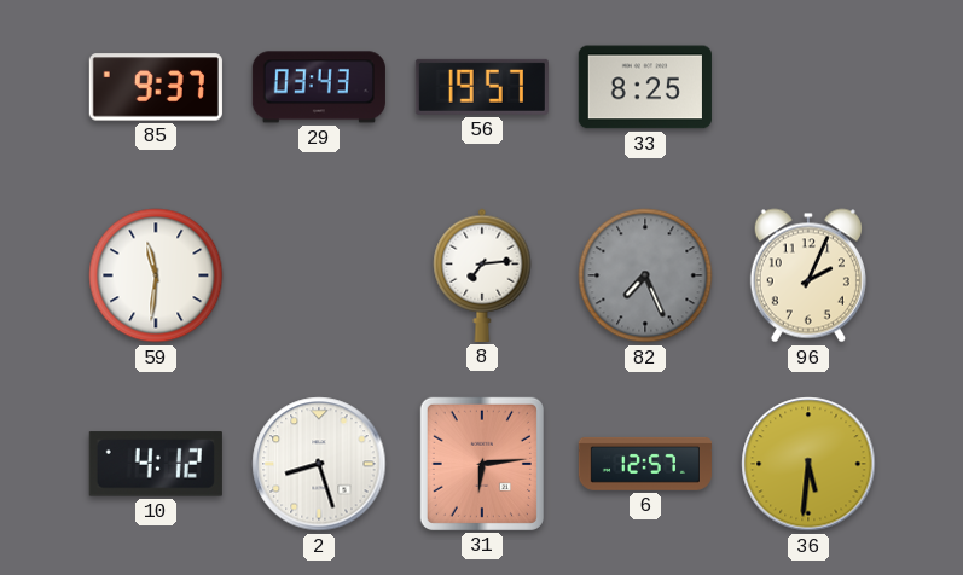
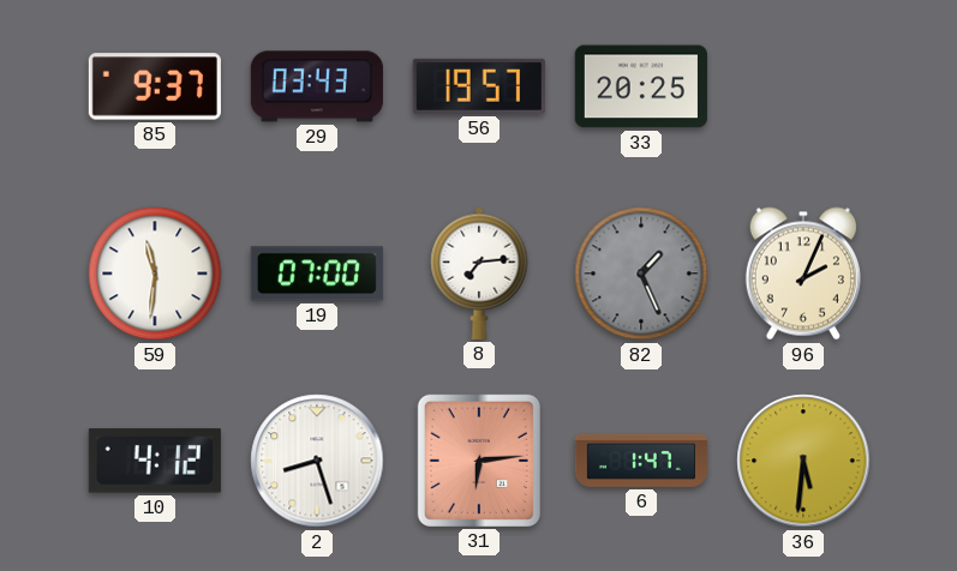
33: 8:25 -> 20:25 (641, 86)
19: none -> 07:00 (317, 274)
82: 7:26 -> 1:26 (641, 274)
6: 12:57 -> 1:47 (641, 461)
